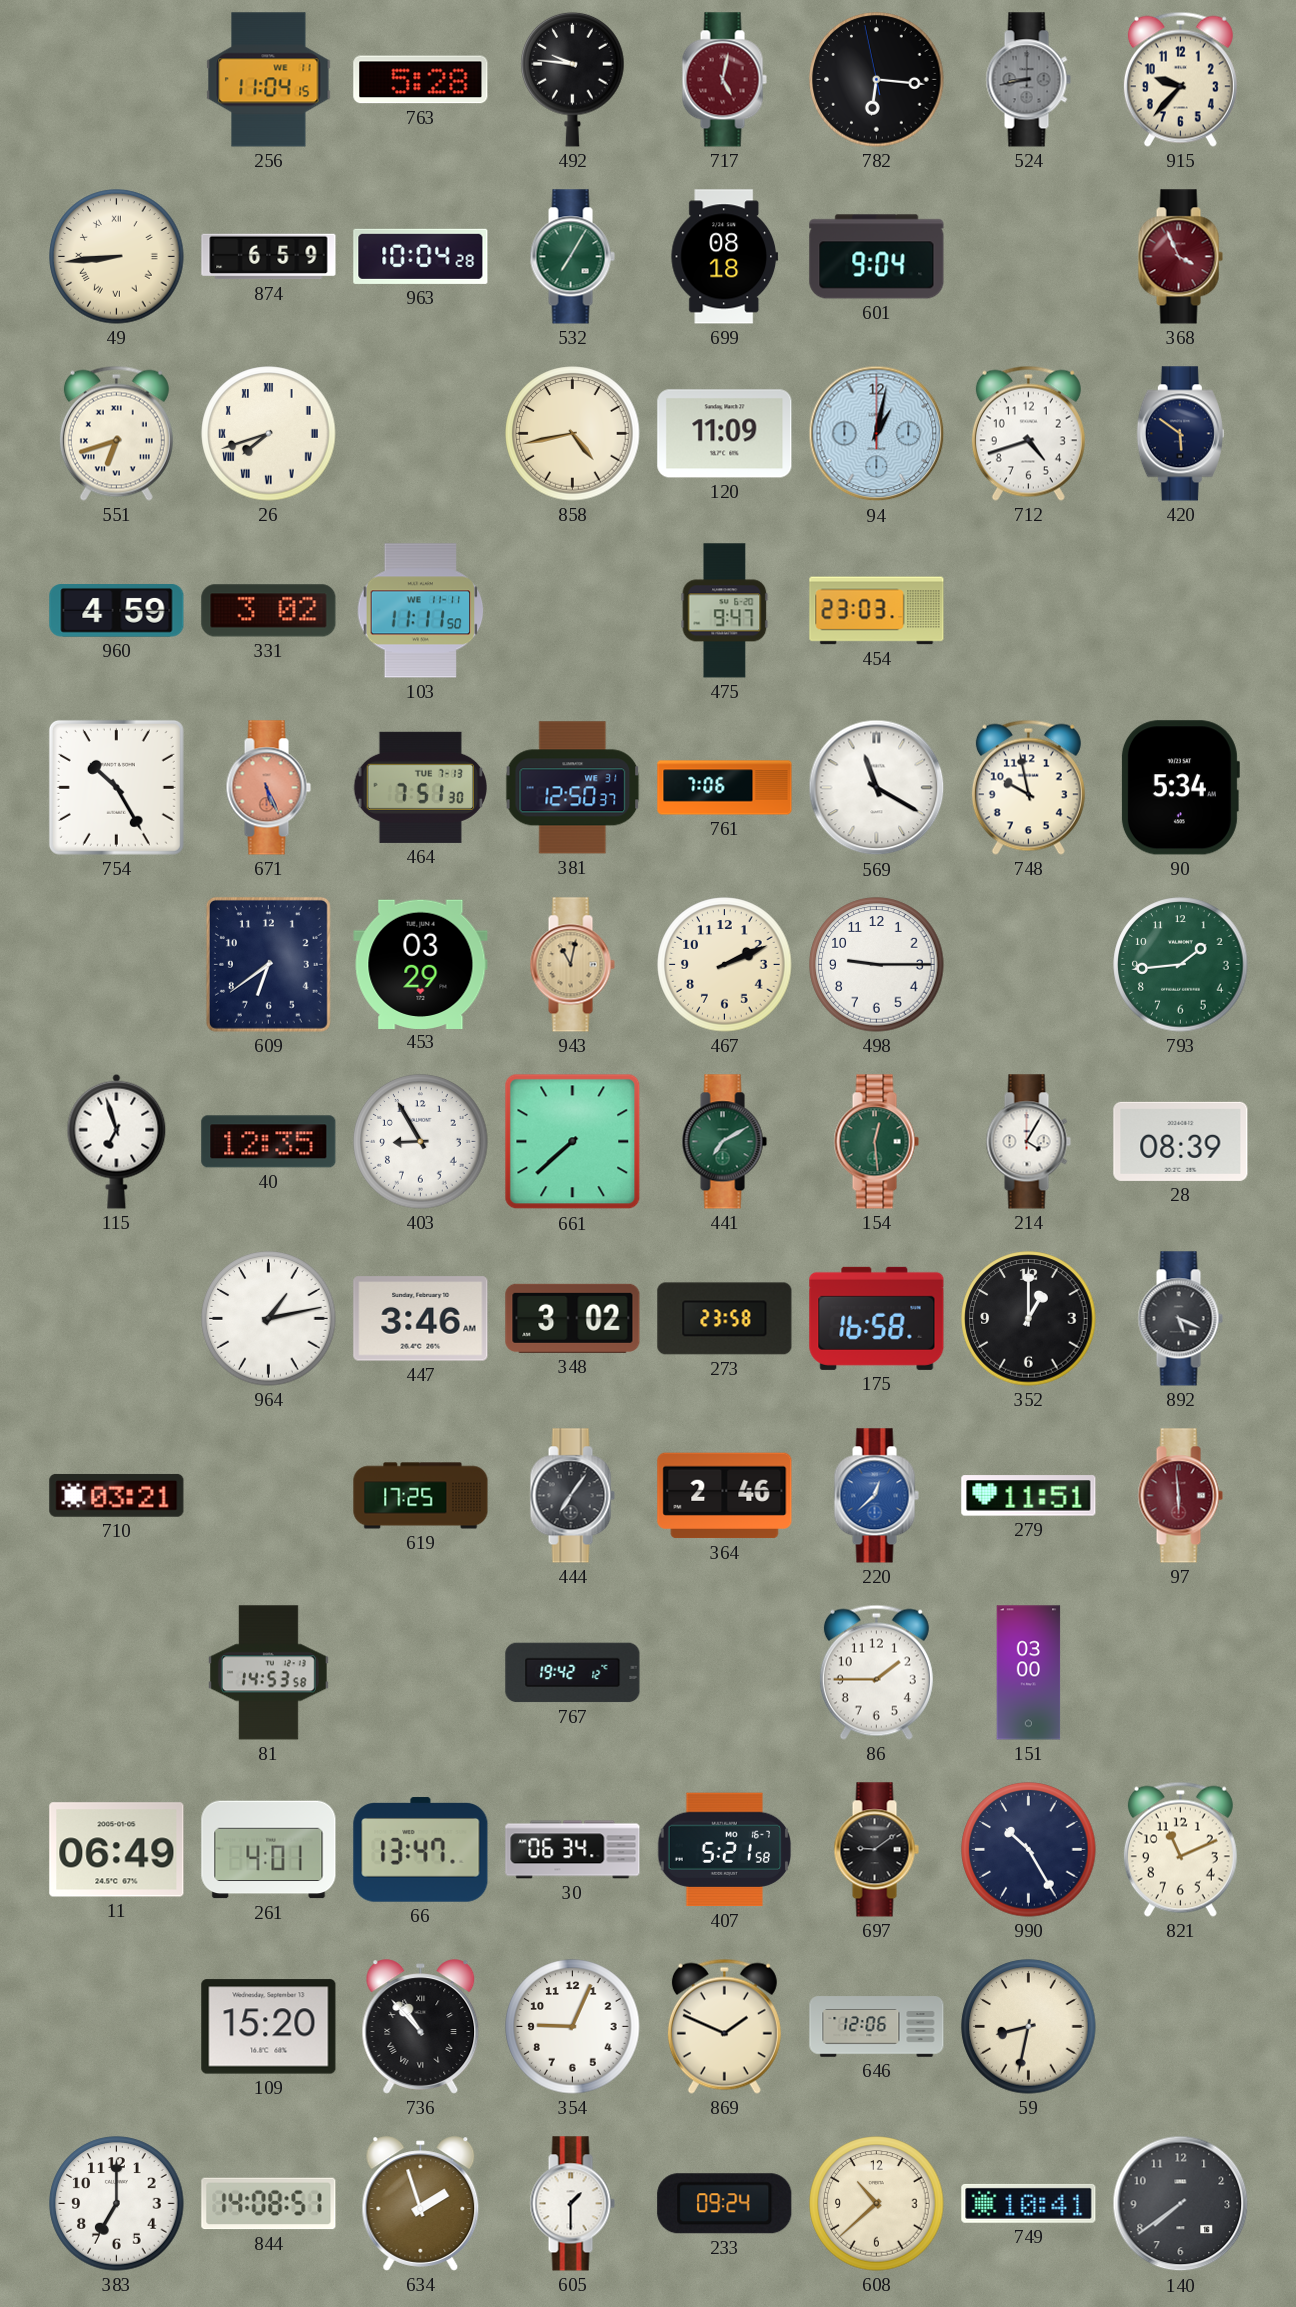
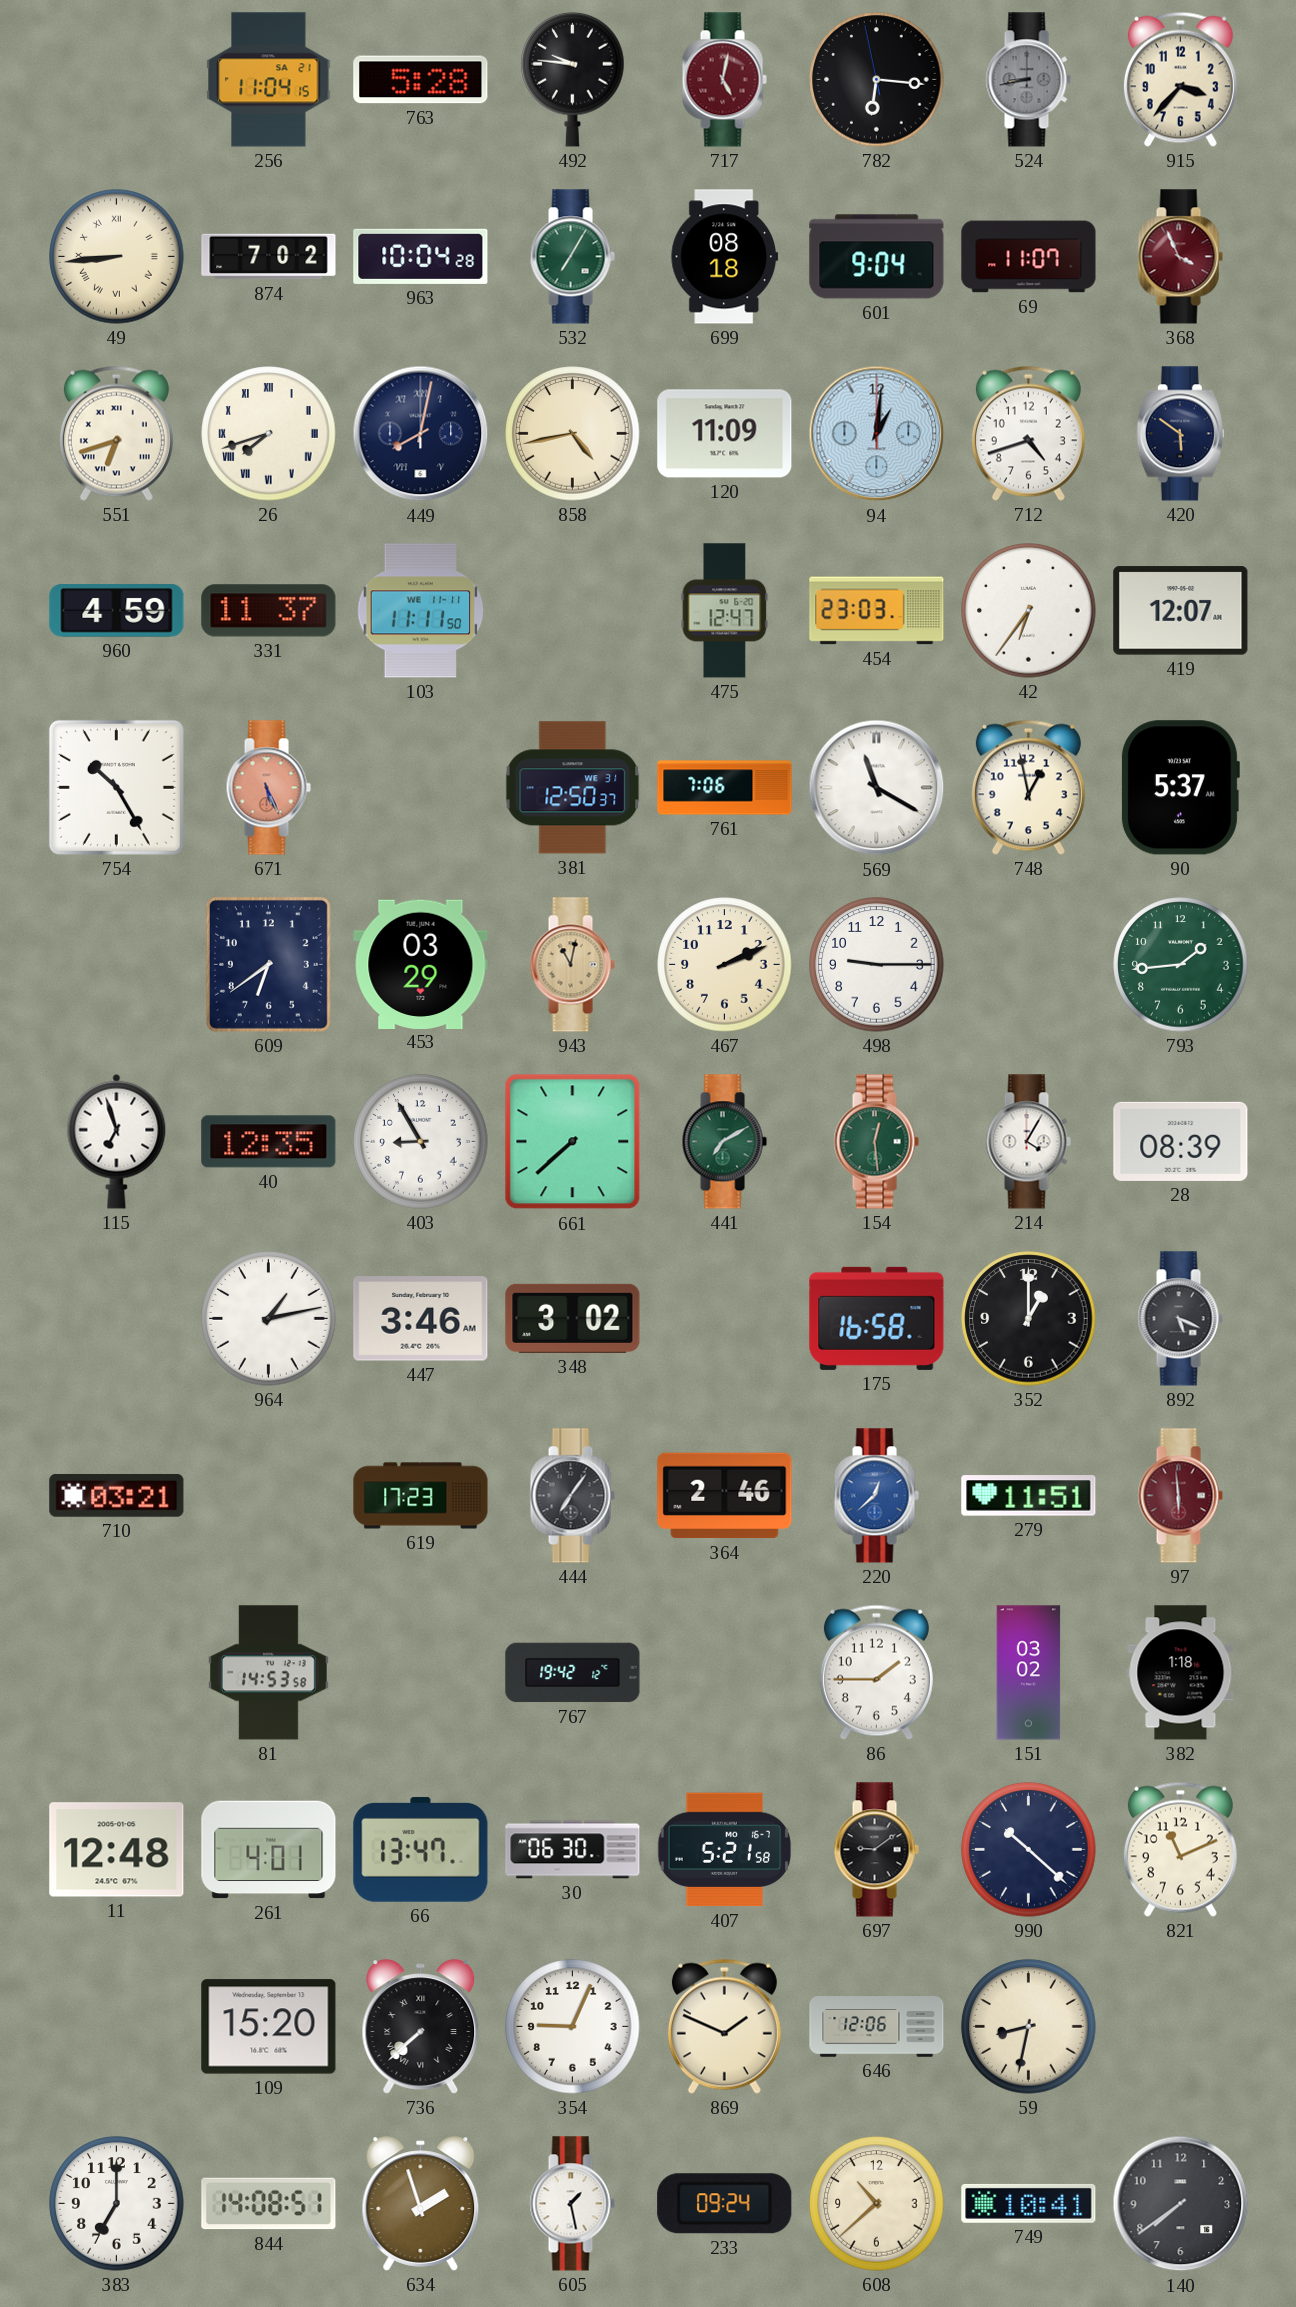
256 date: WE 11 -> SA 21 (269, 80)
915: 9:37 -> 3:37 (1180, 79)
874: 6:59 -> 7:02 (269, 257)
69: none -> 11:07 (1029, 257)
449: none -> 8:02 (421, 434)
94: 1:02 -> 1:01 (877, 434)
331: 3:02 -> 11:37 (269, 611)
475: 9:47 -> 12:47 (725, 611)
42: none -> 6:36 (1029, 611)
419: none -> 12:07 (1181, 611)
464: 7:51 -> none (420, 787)
748: 9:58 -> 12:58 (1028, 787)
90: 5:34 -> 5:37 (1180, 788)
273: 23:58 -> none (725, 1319)
619: 17:25 -> 17:23 (421, 1496)
151: 03:00 -> 03:02 (1029, 1673)
382: none -> 1:18 (1181, 1673)
11: 06:49 -> 12:48 (117, 1850)
30: 06:34 -> 06:30 (573, 1850)
990: 10:25 -> 10:22 (1029, 1850)
736: 10:53 -> 7:38 (421, 2027)
605: 1:30 -> 1:28 (572, 2204)
